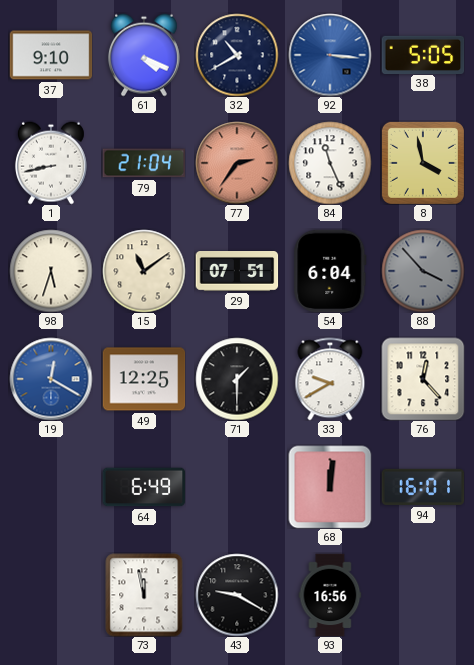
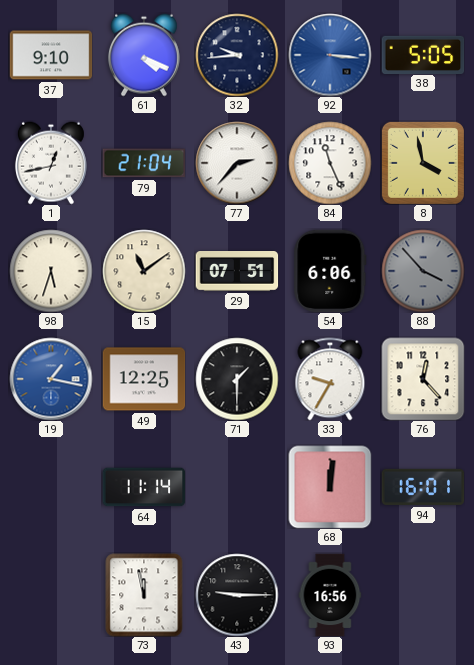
32: 10:40 -> 9:44 (237, 55)
1: 8:43 -> 12:43 (51, 163)
77: 2:36 -> 2:37 (237, 163)
77 dial: salmon -> white (237, 163)
54: 6:04 -> 6:06 (330, 271)
19: 12:20 -> 1:17 (51, 379)
33: 9:40 -> 9:35 (330, 379)
64: 6:49 -> 11:14 (144, 487)
43: 9:20 -> 9:15 (237, 595)
